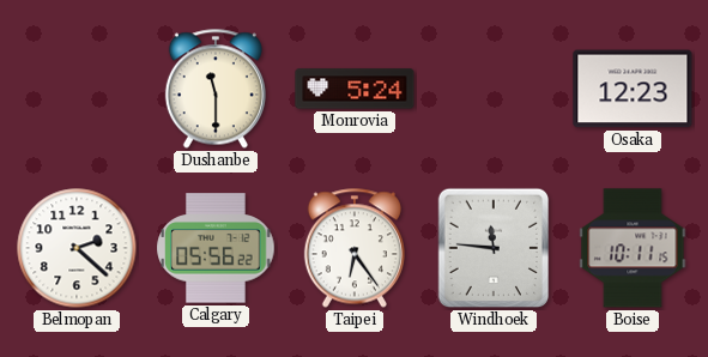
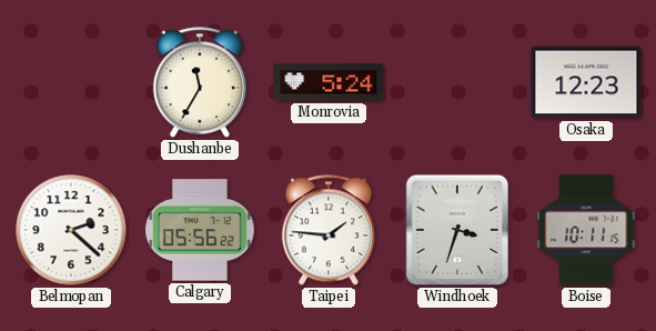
Dushanbe: 11:30 -> 11:35 (200, 82)
Taipei: 6:24 -> 1:46 (329, 230)
Windhoek: 11:46 -> 3:33 (457, 230)
